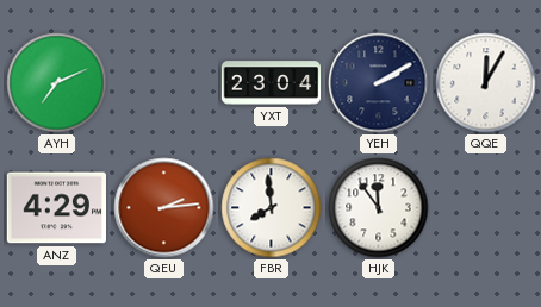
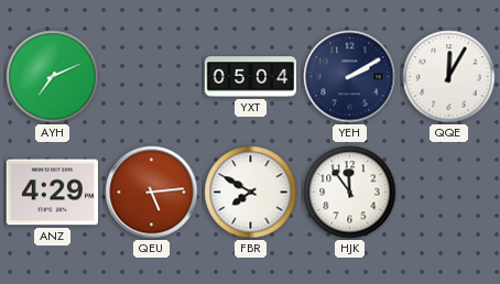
YXT: 23:04 -> 05:04 (251, 77)
QEU: 2:14 -> 5:14 (152, 193)
FBR: 7:59 -> 7:50 (251, 193)
